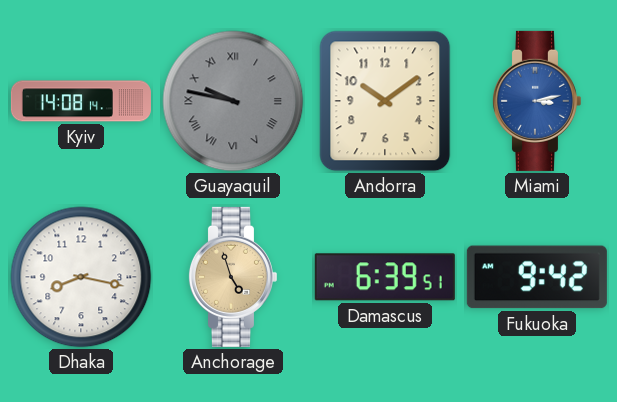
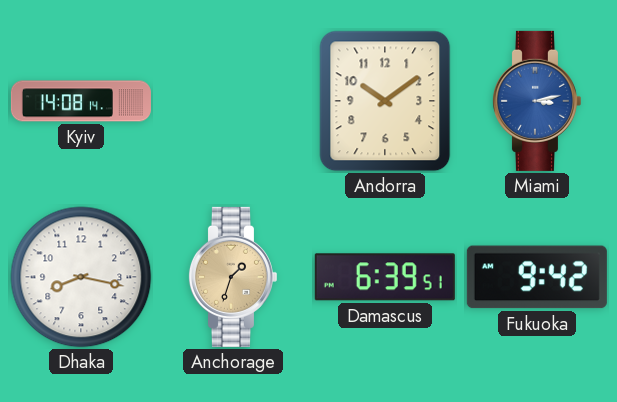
Guayaquil: 9:47 -> none (233, 101)
Anchorage: 4:57 -> 1:33 (232, 277)
